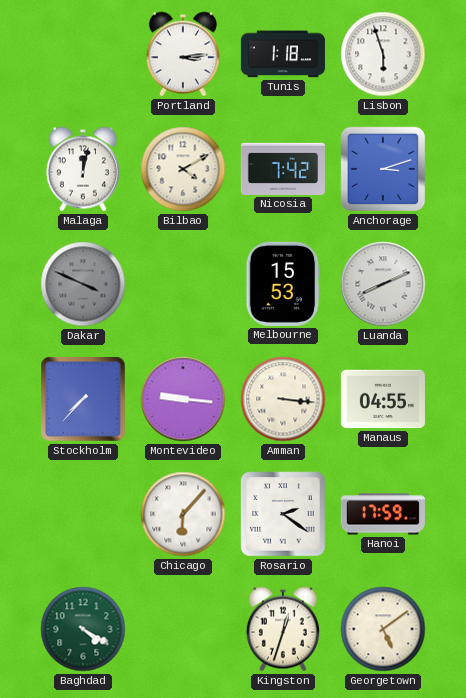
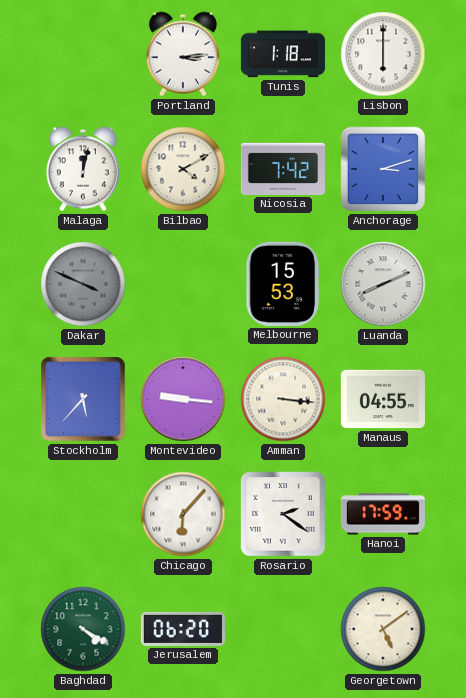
Lisbon: 5:57 -> 6:00 (383, 54)
Stockholm: 7:37 -> 5:37 (83, 399)
Jerusalem: none -> 06:20 (183, 629)
Kingston: 12:33 -> none (283, 629)
